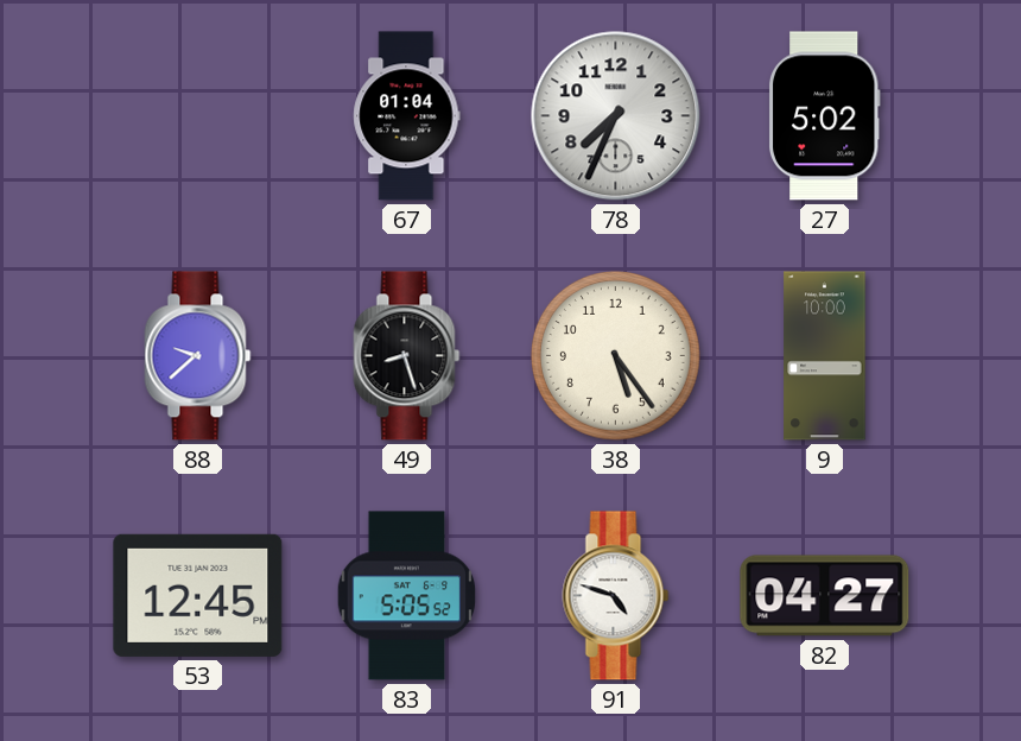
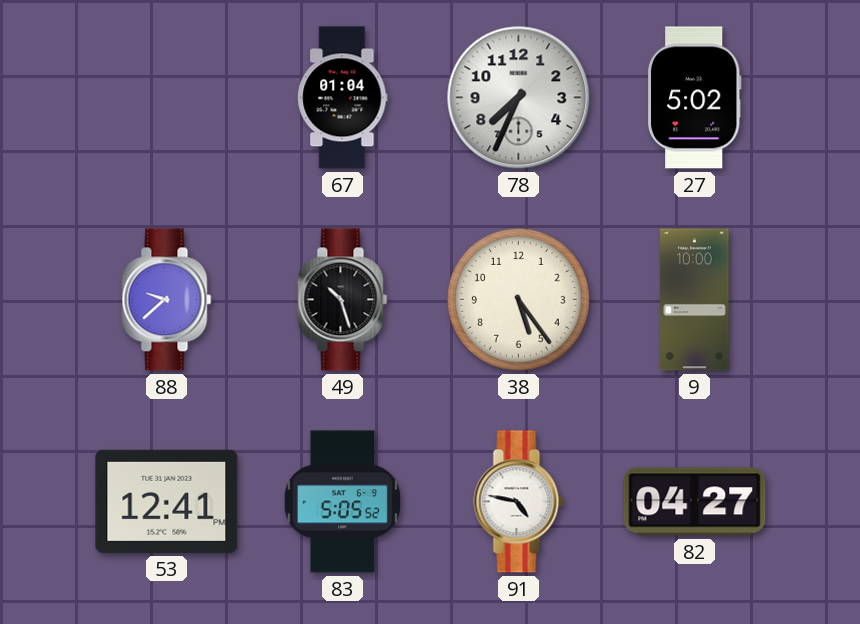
49: 8:27 -> 10:27 (343, 300)
53: 12:45 -> 12:41 (167, 501)
91: 4:48 -> 4:47 (519, 502)
